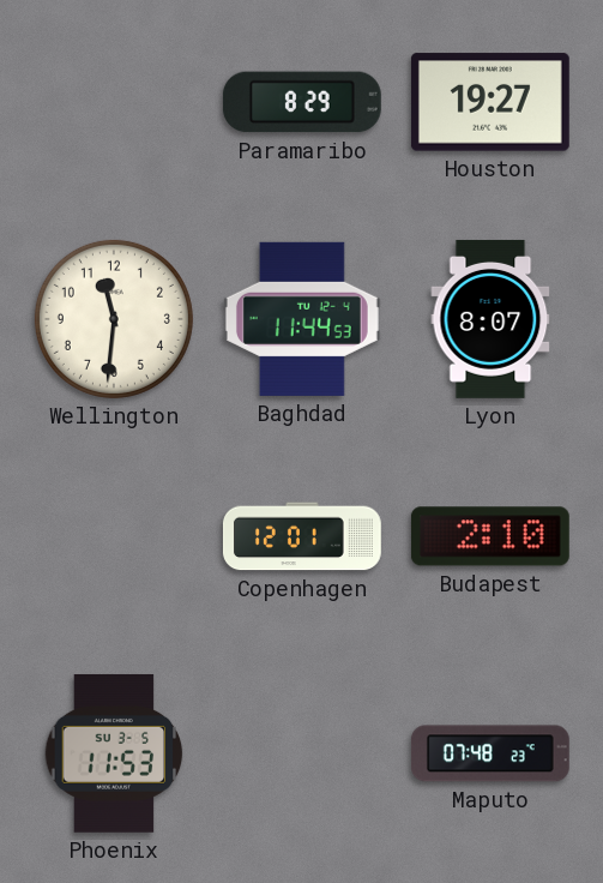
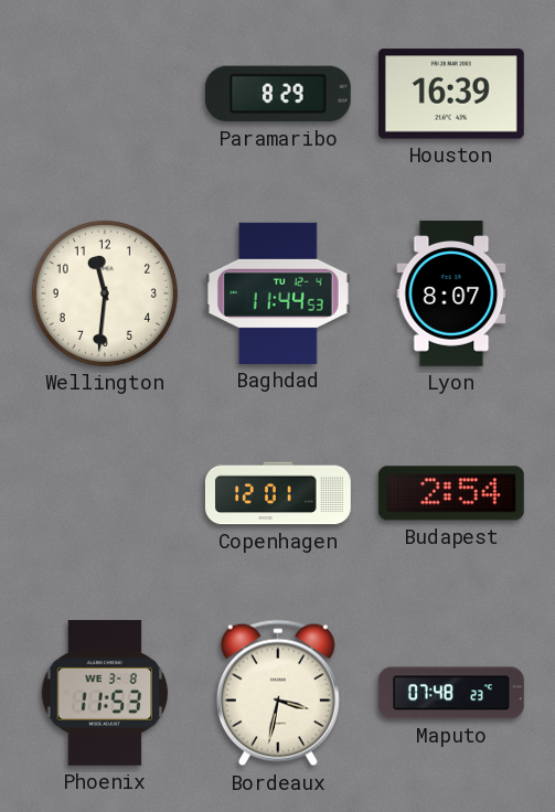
Houston: 19:27 -> 16:39 (451, 94)
Budapest: 2:10 -> 2:54 (451, 493)
Phoenix date: SU 3-5 -> WE 3-8 (105, 693)
Bordeaux: none -> 3:32 (278, 693)
